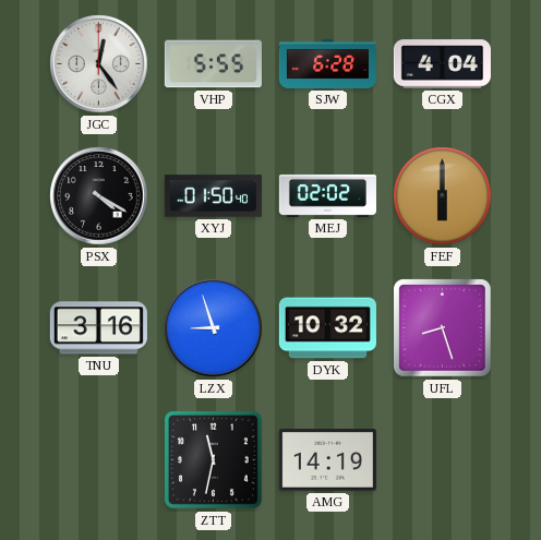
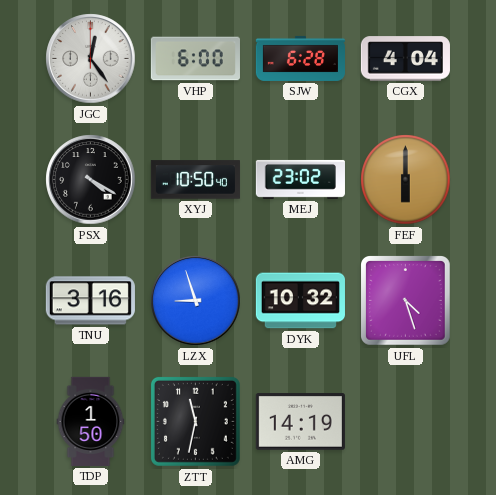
VHP: 5:55 -> 6:00 (195, 59)
XYJ: 01:50 -> 10:50 (195, 180)
MEJ: 02:02 -> 23:02 (300, 179)
UFL: 8:27 -> 4:27 (406, 301)
TDP: none -> 1:50 (91, 421)
